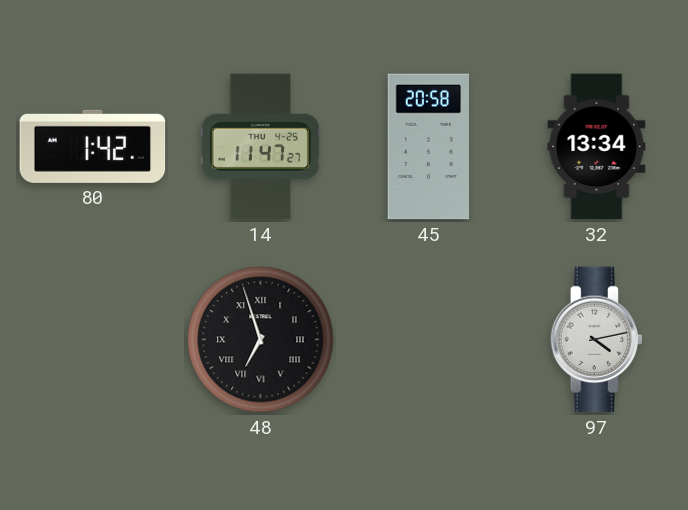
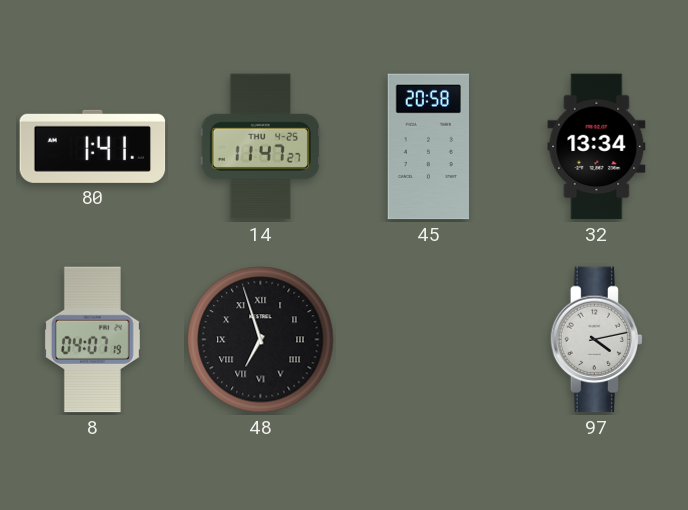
80: 1:42 -> 1:41 (93, 146)
8: none -> 04:07 (92, 340)
